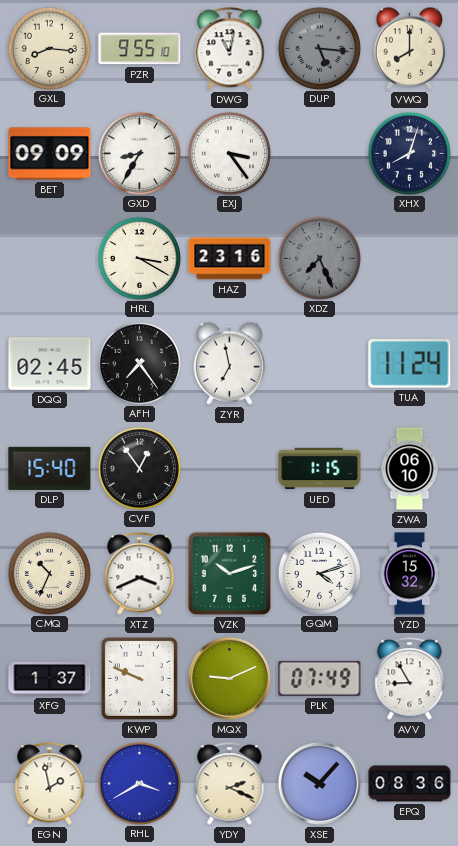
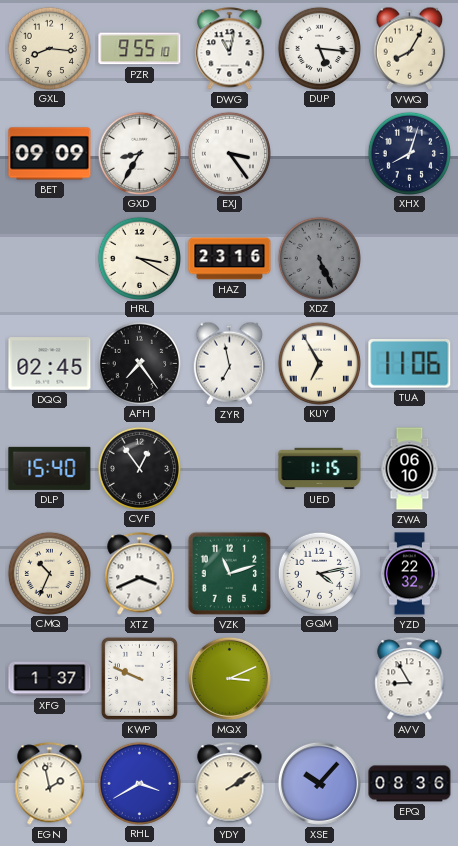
DUP dial: grey -> white (319, 48)
VWQ: 8:00 -> 8:05 (410, 48)
XDZ: 7:26 -> 5:26 (319, 258)
KUY: none -> 6:55 (319, 363)
TUA: 11:24 -> 11:06 (410, 364)
VZK: 10:12 -> 11:12 (230, 574)
GQM: 4:12 -> 4:13 (319, 573)
YZD: 15:32 -> 22:32 (409, 574)
MQX: 9:11 -> 3:11 (229, 678)
PLK: 07:49 -> none (320, 678)
YDY: 2:19 -> 2:09 (230, 784)
